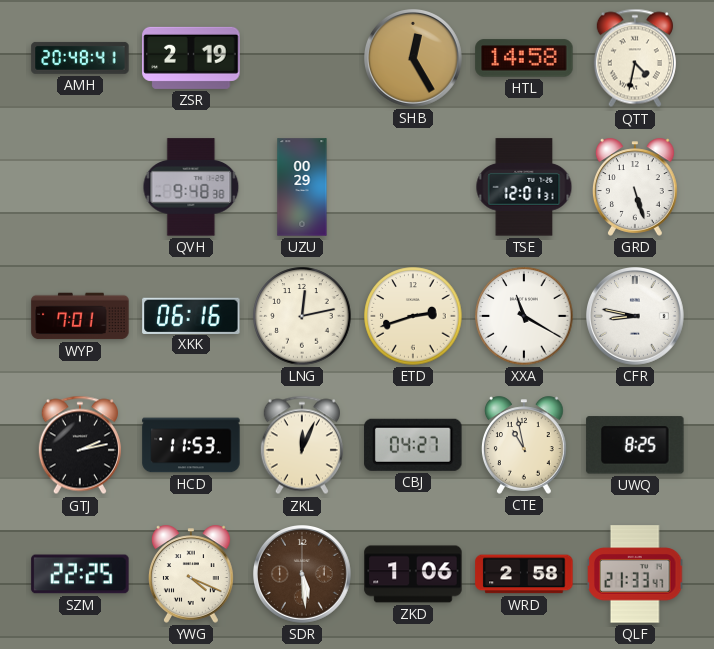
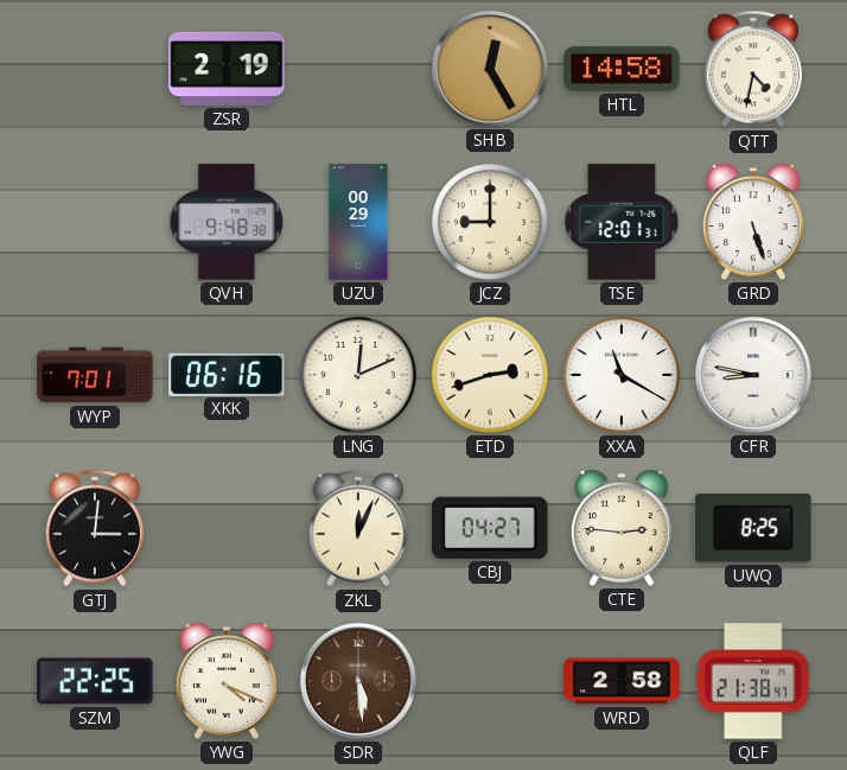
AMH: 20:48 -> none (80, 58)
JCZ: none -> 9:00 (490, 222)
LNG: 12:13 -> 12:11 (358, 375)
GTJ: 2:13 -> 3:01 (95, 528)
HCD: 11:53 -> none (191, 445)
CTE: 10:58 -> 2:46 (622, 528)
ZKD: 1:06 -> none (413, 574)
QLF: 21:33 -> 21:38 (753, 681)
